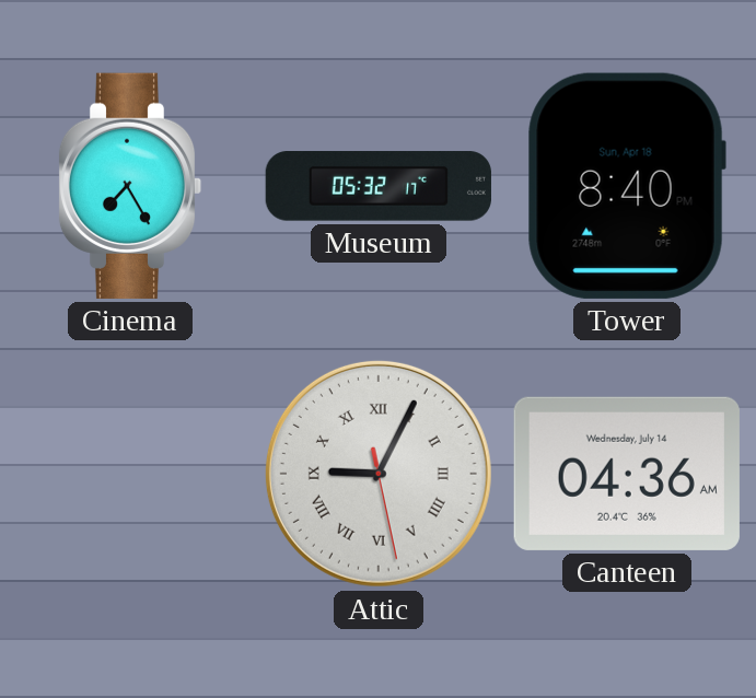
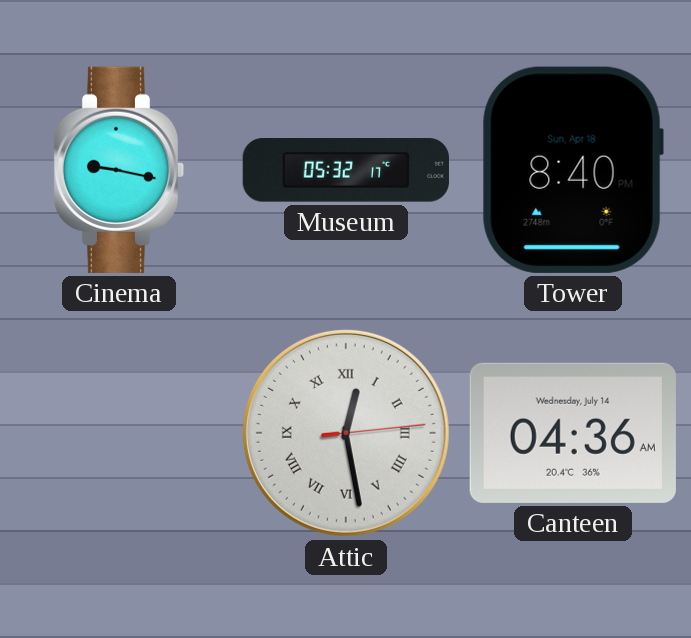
Cinema: 7:25 -> 9:17 (119, 170)
Attic: 9:04 -> 12:28 (346, 433)
